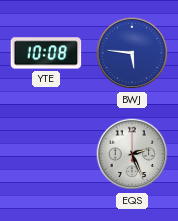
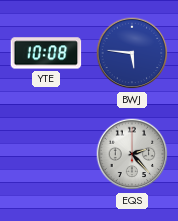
EQS: 2:26 -> 2:23 (132, 154)
